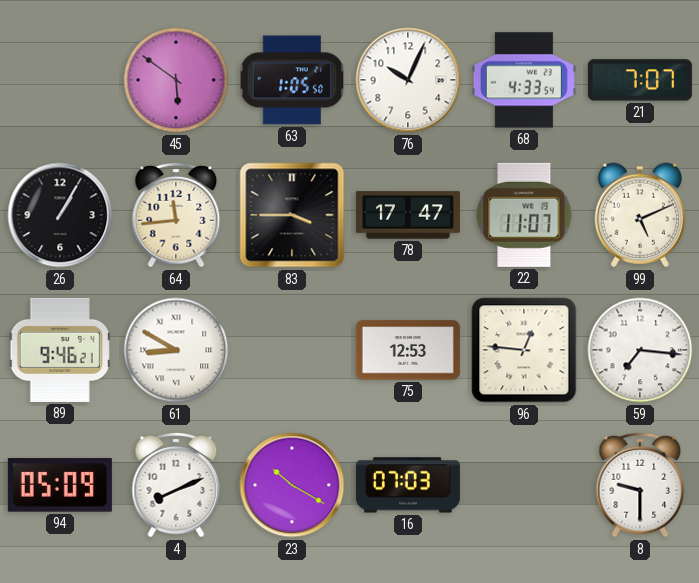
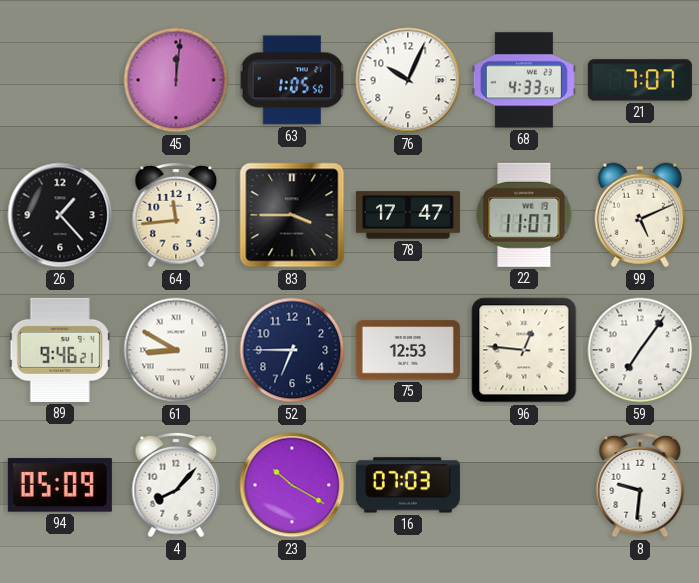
45: 5:51 -> 12:01 (176, 80)
26: 1:05 -> 1:23 (60, 215)
52: none -> 6:45 (292, 350)
59: 7:16 -> 7:06 (640, 350)
4: 8:11 -> 8:07 (176, 485)
8: 9:30 -> 9:31 (640, 485)
